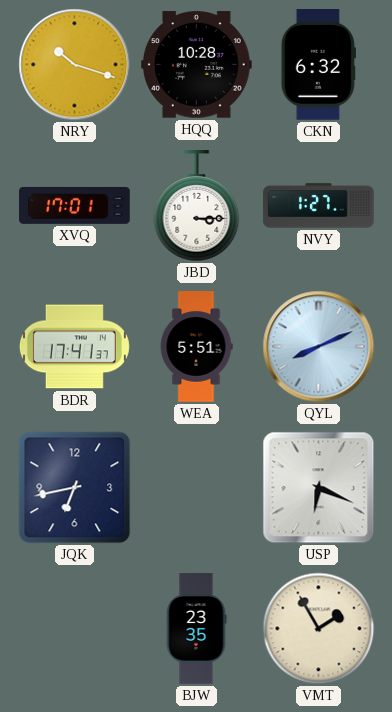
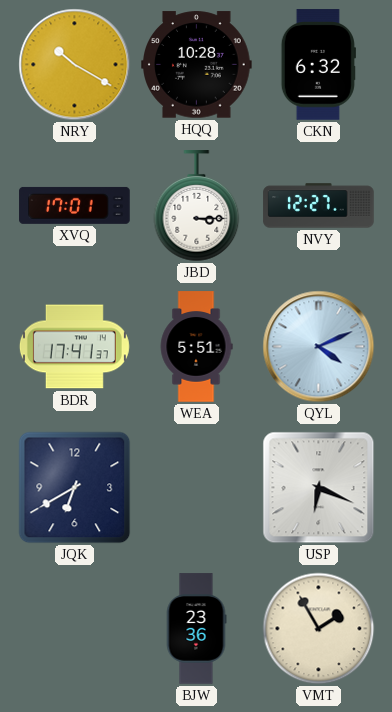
NRY: 10:18 -> 10:20 (75, 65)
NVY: 1:27 -> 12:27 (319, 206)
QYL: 8:11 -> 4:11 (319, 347)
JQK: 6:43 -> 6:40 (75, 488)
BJW: 23:35 -> 23:36 (196, 629)
